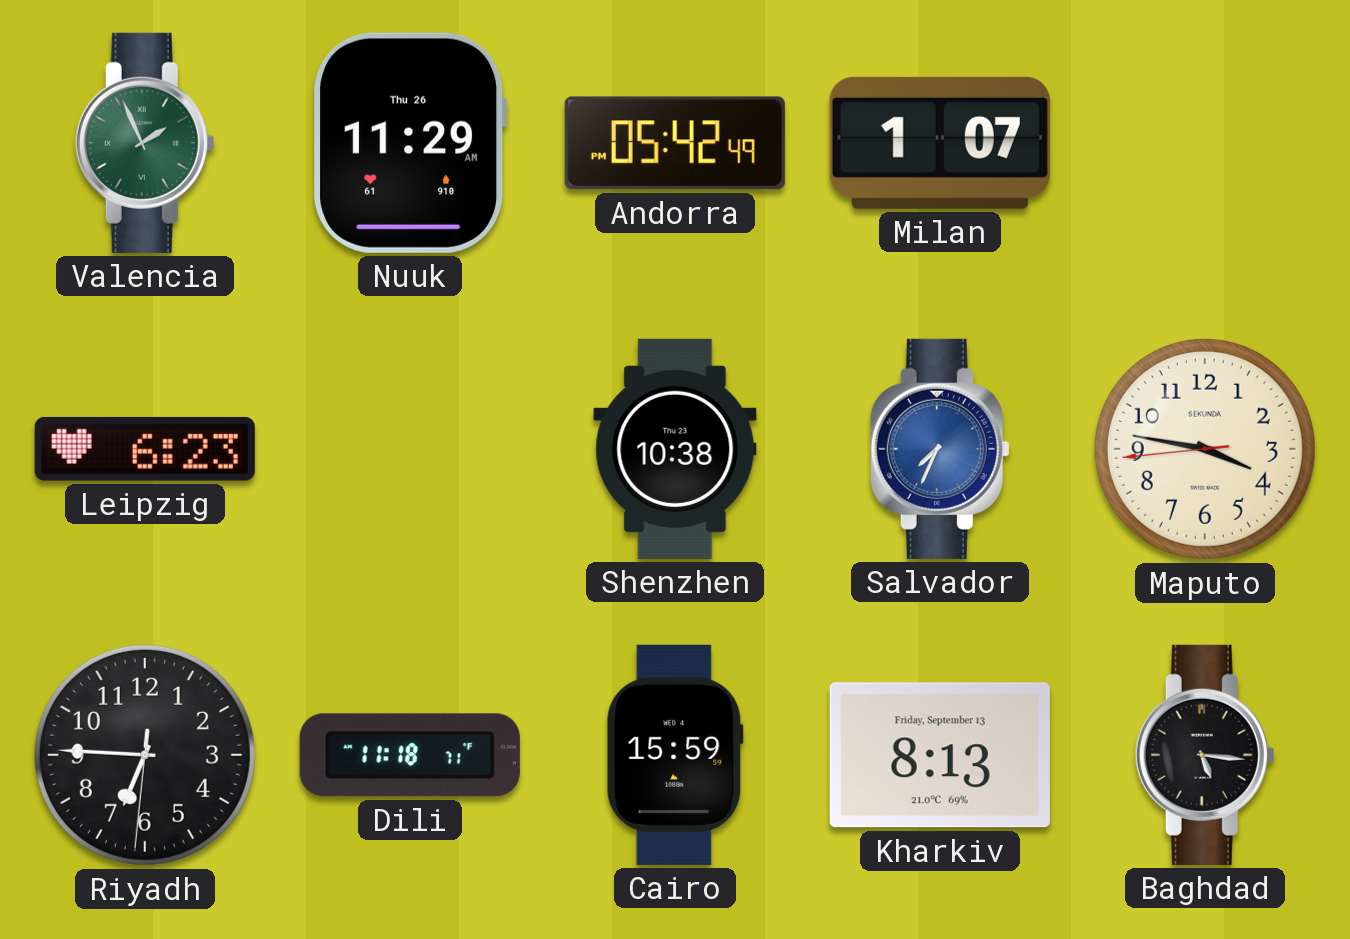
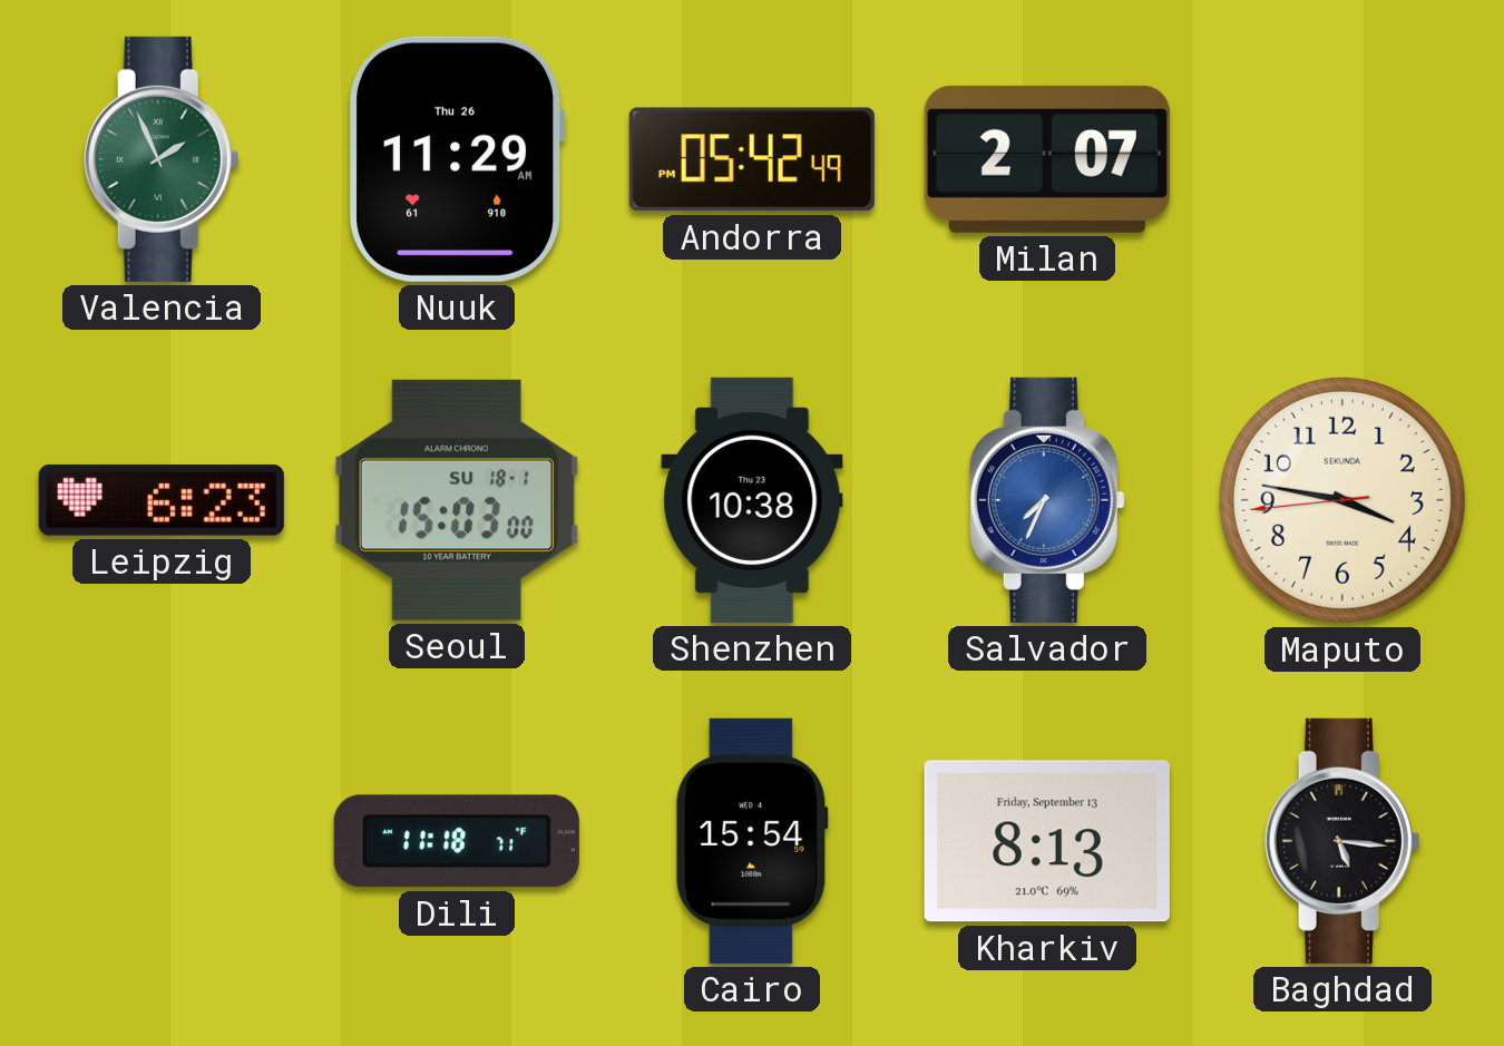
Milan: 1:07 -> 2:07 (1047, 159)
Seoul: none -> 15:03 (457, 500)
Riyadh: 6:45 -> none (145, 755)
Cairo: 15:59 -> 15:54 (752, 841)
